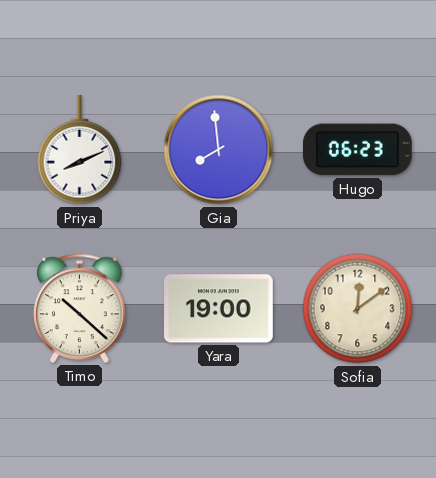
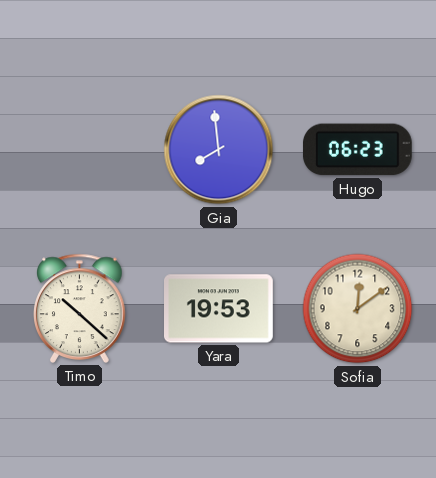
Priya: 8:11 -> none (80, 151)
Yara: 19:00 -> 19:53 (219, 309)
